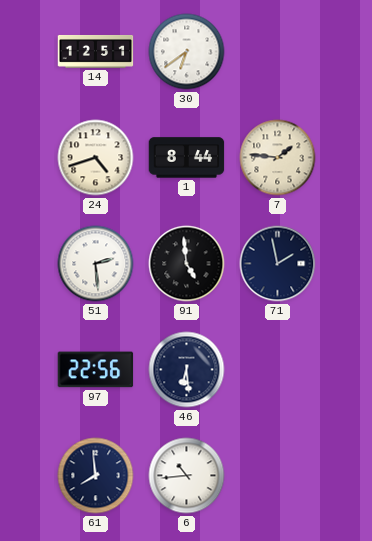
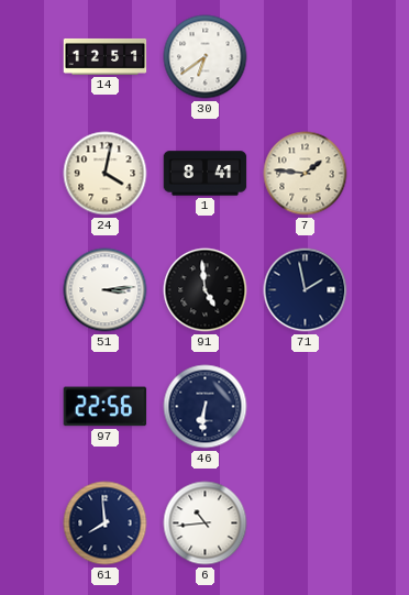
24: 4:42 -> 4:02 (106, 174)
1: 8:44 -> 8:41 (206, 174)
51: 2:29 -> 3:14 (106, 290)
46: 6:29 -> 6:31 (206, 407)
